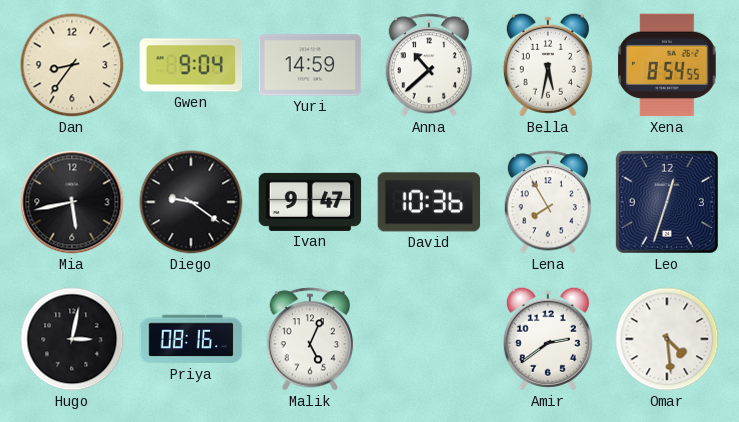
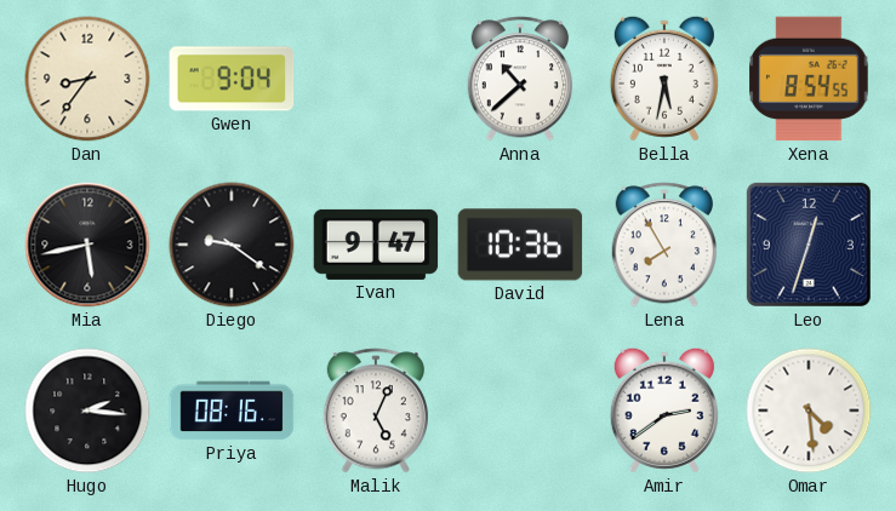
Yuri: 14:59 -> none (310, 65)
Hugo: 3:02 -> 2:16 (87, 410)
